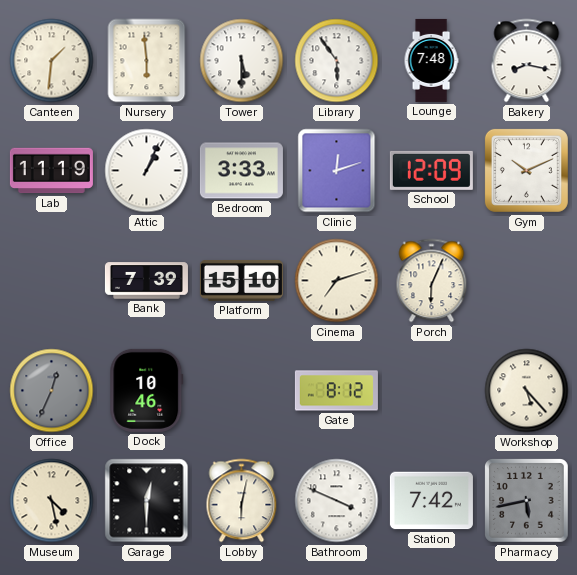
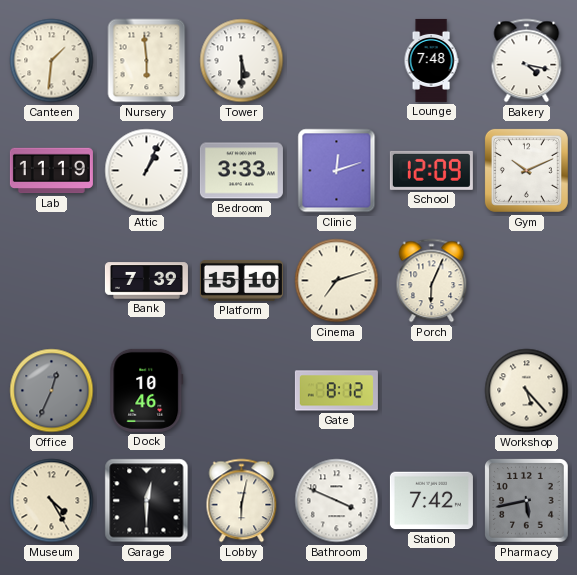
Library: 5:54 -> none (337, 61)
Bakery: 8:17 -> 4:17 (527, 61)
Museum: 4:28 -> 4:25 (52, 501)
